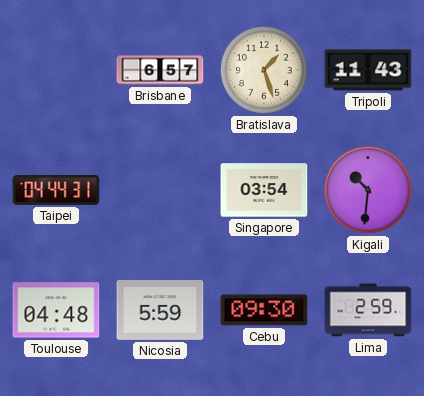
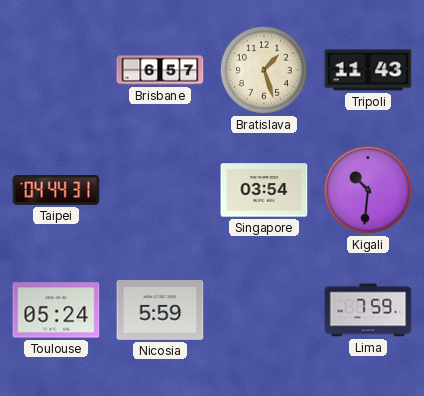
Toulouse: 04:48 -> 05:24 (56, 310)
Cebu: 09:30 -> none (264, 310)
Lima: 2:59 -> 7:59 (368, 310)
